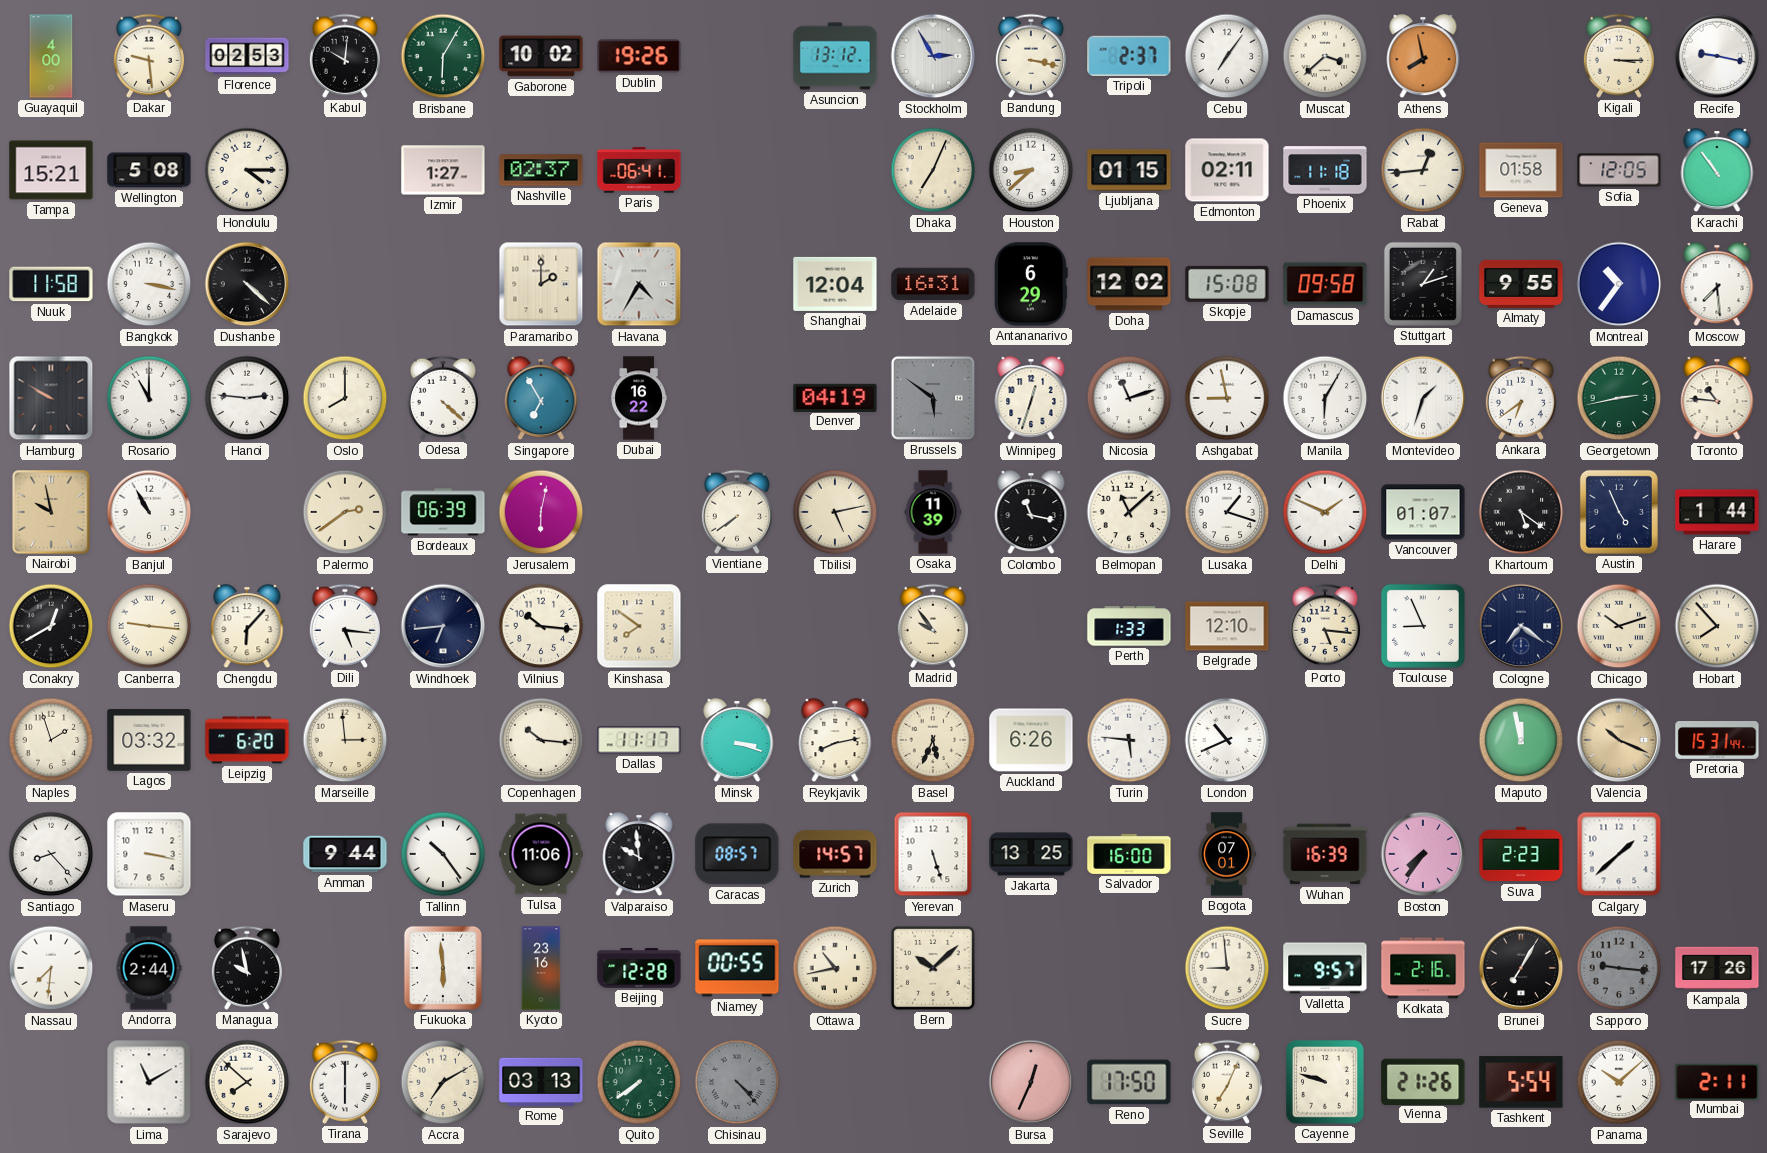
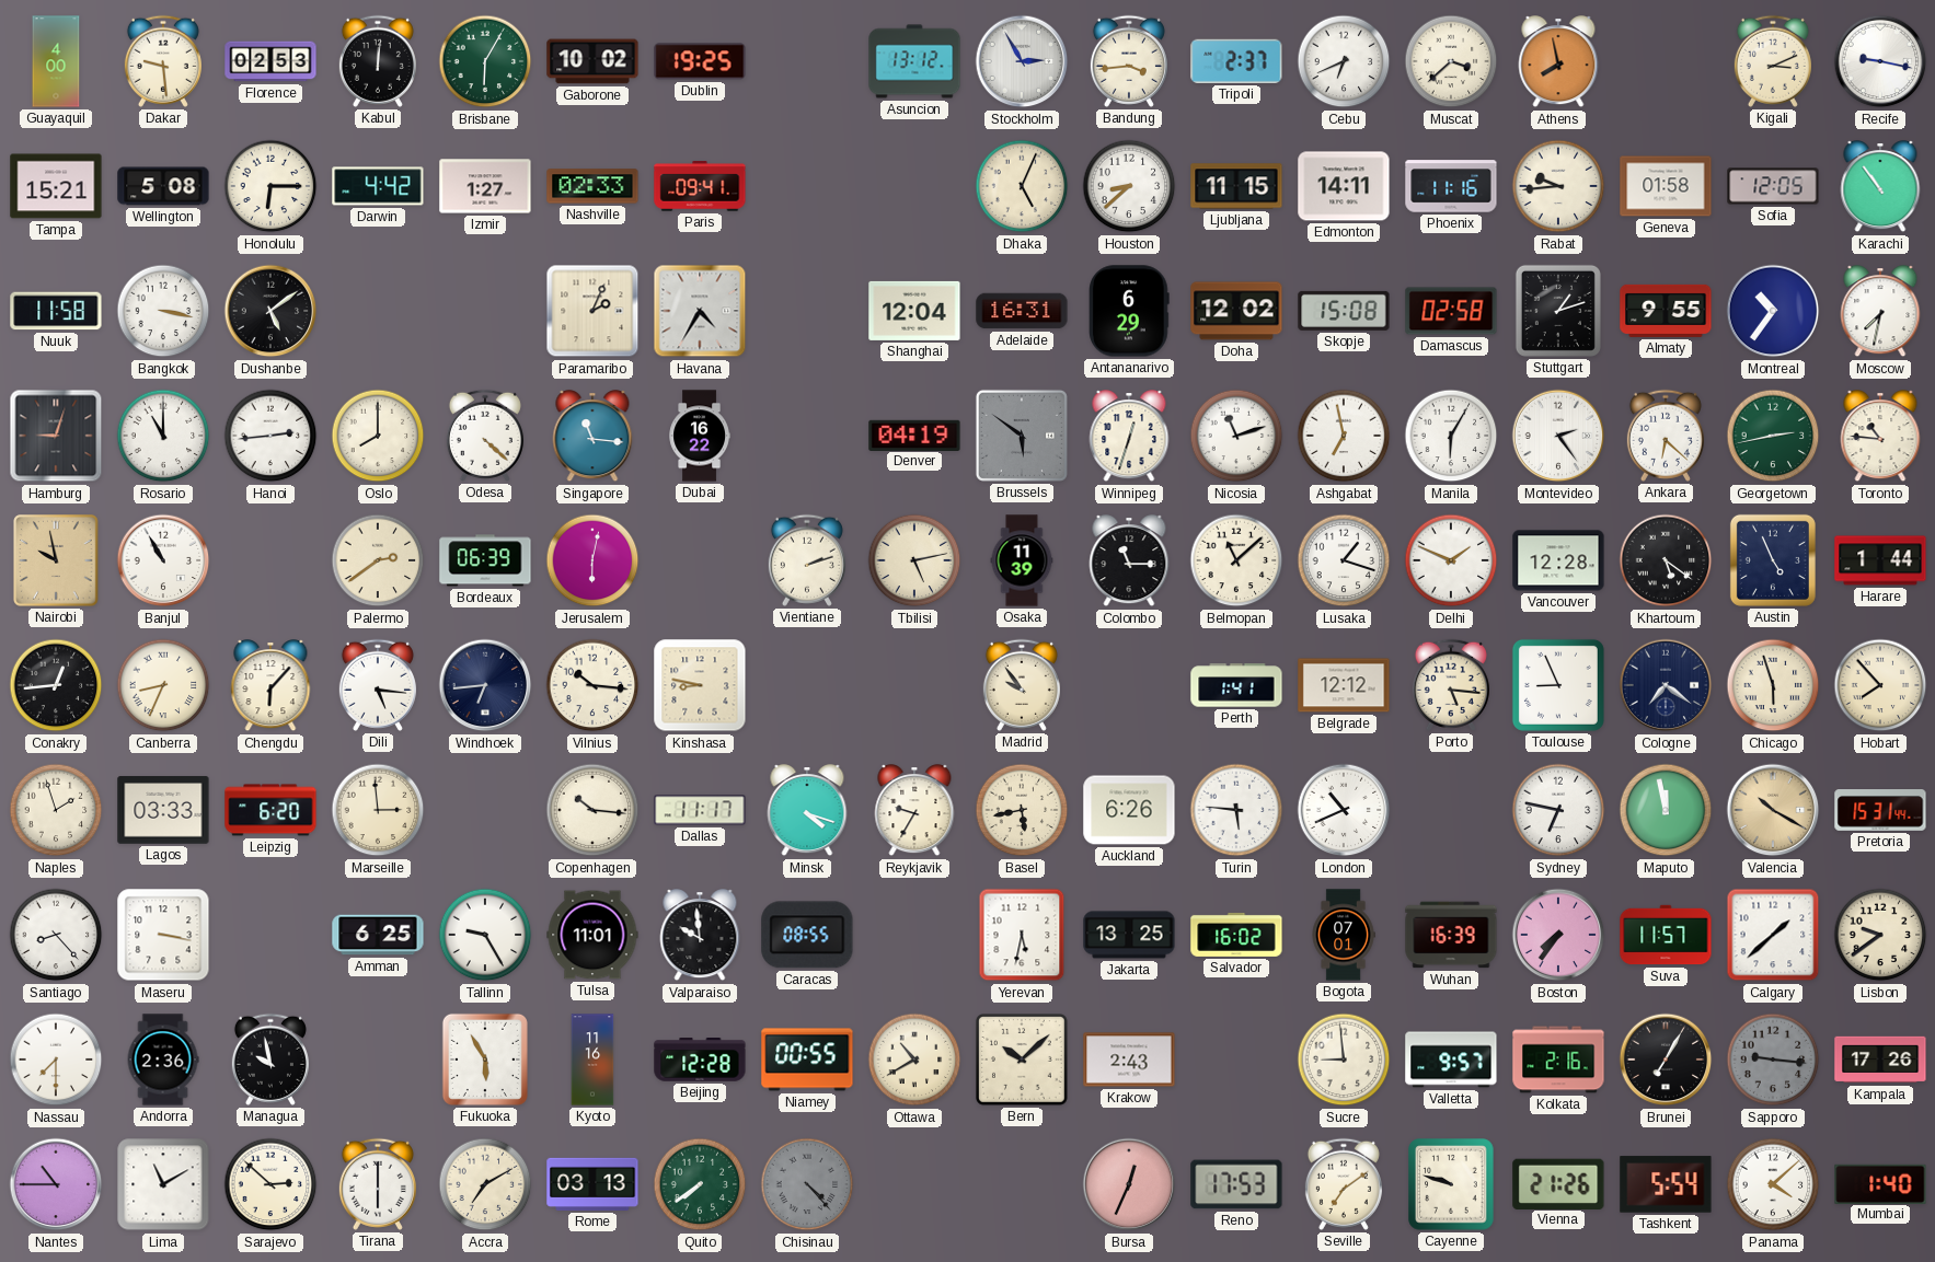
Kabul: 10:01 -> 12:01 (378, 61)
Dublin: 19:26 -> 19:25 (700, 61)
Bandung: 3:17 -> 3:44 (1129, 61)
Cebu: 7:06 -> 6:41 (1344, 61)
Kigali: 3:15 -> 3:11 (1773, 61)
Honolulu: 4:15 -> 6:15 (270, 186)
Darwin: none -> 4:42 (378, 186)
Nashville: 02:37 -> 02:33 (592, 186)
Paris: 06:41 -> 09:41 (700, 186)
Dhaka: 7:04 -> 5:04 (1022, 186)
Ljubljana: 01:15 -> 11:15 (1236, 186)
Edmonton: 02:11 -> 14:11 (1344, 186)
Phoenix: 11:18 -> 11:16 (1451, 186)
Rabat: 12:44 -> 9:44 (1558, 186)
Dushanbe: 4:22 -> 5:09 (270, 311)
Paramaribo: 2:00 -> 2:04 (592, 311)
Damascus: 09:58 -> 02:58 (1451, 311)
Moscow: 7:29 -> 7:32 (1880, 312)
Hamburg: 9:50 -> 9:03 (56, 436)
Hanoi: 2:46 -> 2:44 (270, 436)
Singapore: 6:55 -> 11:16 (592, 437)
Ashgabat: 8:58 -> 6:58 (1344, 436)
Montevideo: 1:33 -> 2:24 (1558, 436)
Ankara: 6:39 -> 6:22 (1666, 436)
Vientiane: 7:39 -> 2:12 (807, 560)
Colombo: 11:17 -> 11:15 (1129, 561)
Vancouver: 01:07 -> 12:28 (1558, 560)
Conakry: 12:40 -> 12:44 (56, 685)
Canberra: 9:16 -> 8:34 (163, 685)
Kinshasa: 7:51 -> 8:47 (700, 685)
Perth: 1:33 -> 1:41 (1236, 685)
Belgrade: 12:10 -> 12:12 (1344, 685)
Chicago: 10:12 -> 5:57 (1773, 685)
Lagos: 03:32 -> 03:33 (163, 810)
Minsk: 3:18 -> 4:18 (807, 811)
Reykjavik: 8:13 -> 9:35 (914, 811)
Basel: 5:34 -> 5:43 (1022, 810)
Sydney: none -> 6:47 (1558, 810)
Valencia: 10:19 -> 10:20 (1773, 810)
Amman: 9:44 -> 6:25 (378, 935)
Tallinn: 10:24 -> 9:25 (485, 935)
Tulsa: 11:06 -> 11:01 (592, 935)
Caracas: 08:57 -> 08:55 (807, 935)
Zurich: 14:57 -> none (835, 854)
Yerevan: 5:27 -> 5:32 (1022, 935)
Salvador: 16:00 -> 16:02 (1236, 935)
Suva: 2:23 -> 11:57 (1666, 935)
Lisbon: none -> 9:39 (1880, 935)
Nassau: 7:31 -> 7:30 (56, 1060)
Andorra: 2:44 -> 2:36 (163, 1060)
Fukuoka: 5:59 -> 5:55 (485, 1060)
Kyoto: 23:16 -> 11:16 (592, 1060)
Ottawa: 10:43 -> 10:40 (914, 1060)
Krakow: none -> 2:43 (1129, 1060)
Nantes: none -> 10:45 (56, 1184)
Sarajevo: 7:52 -> 2:52 (270, 1184)
Reno: 17:50 -> 17:53 (1236, 1184)
Seville: 7:04 -> 7:09 (1344, 1184)
Panama: 10:08 -> 4:08 (1773, 1184)
Mumbai: 2:11 -> 1:40 (1880, 1183)
